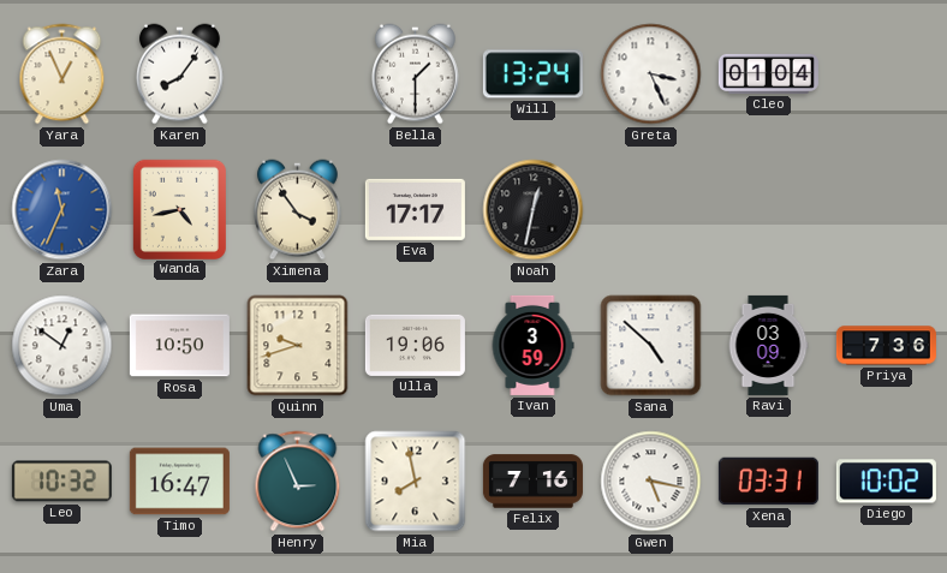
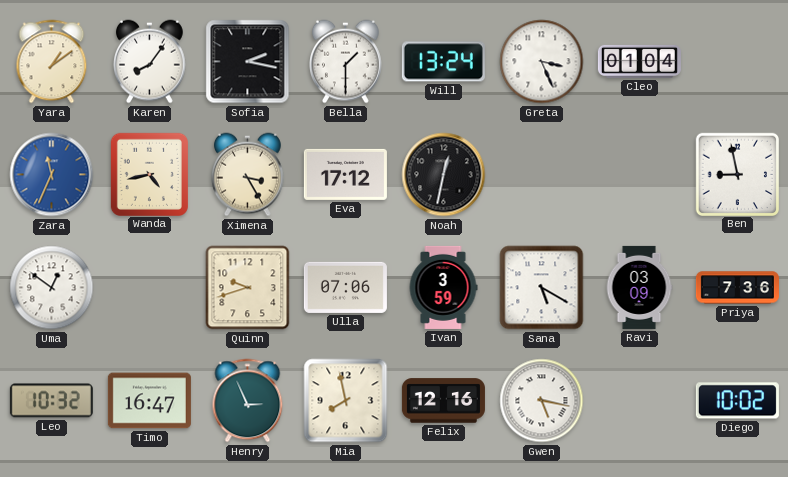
Yara: 12:56 -> 1:09 (52, 62)
Sofia: none -> 2:17 (248, 62)
Ximena: 3:54 -> 3:25 (248, 175)
Eva: 17:17 -> 17:12 (345, 174)
Ben: none -> 8:58 (737, 174)
Rosa: 10:50 -> none (179, 346)
Ulla: 19:06 -> 07:06 (345, 287)
Sana: 4:52 -> 5:20 (542, 288)
Felix: 7:16 -> 12:16 (443, 401)
Xena: 03:31 -> none (768, 482)
